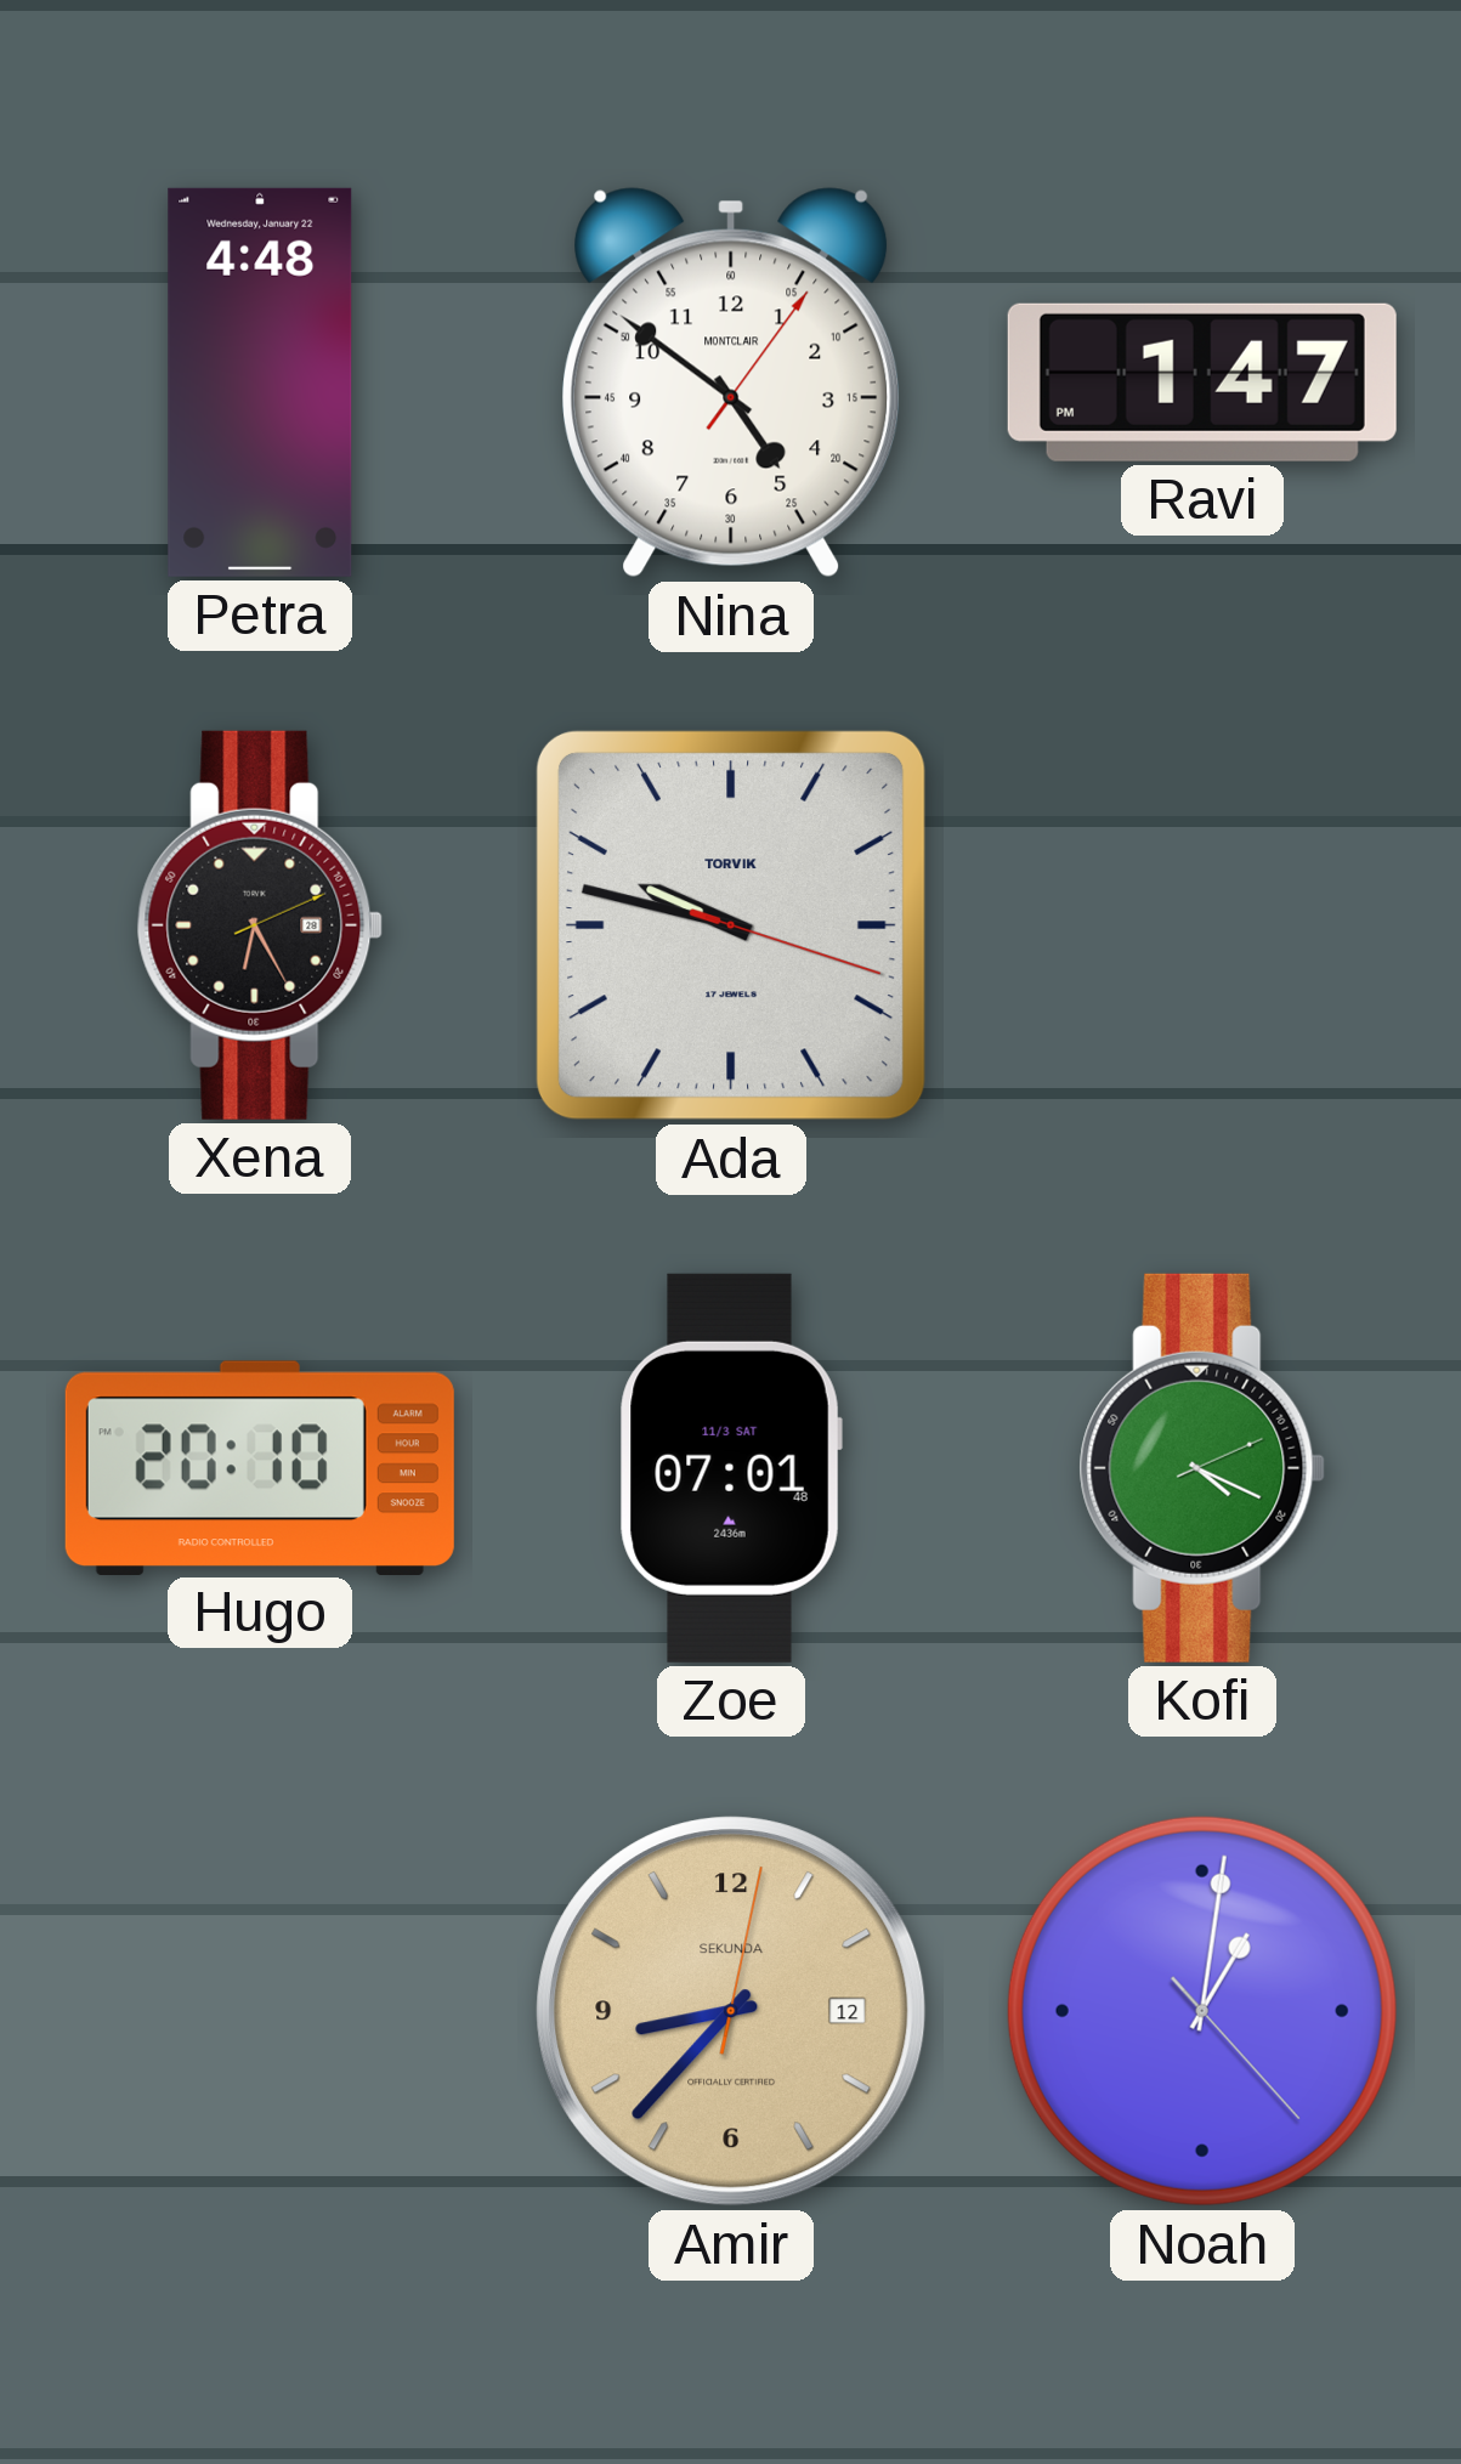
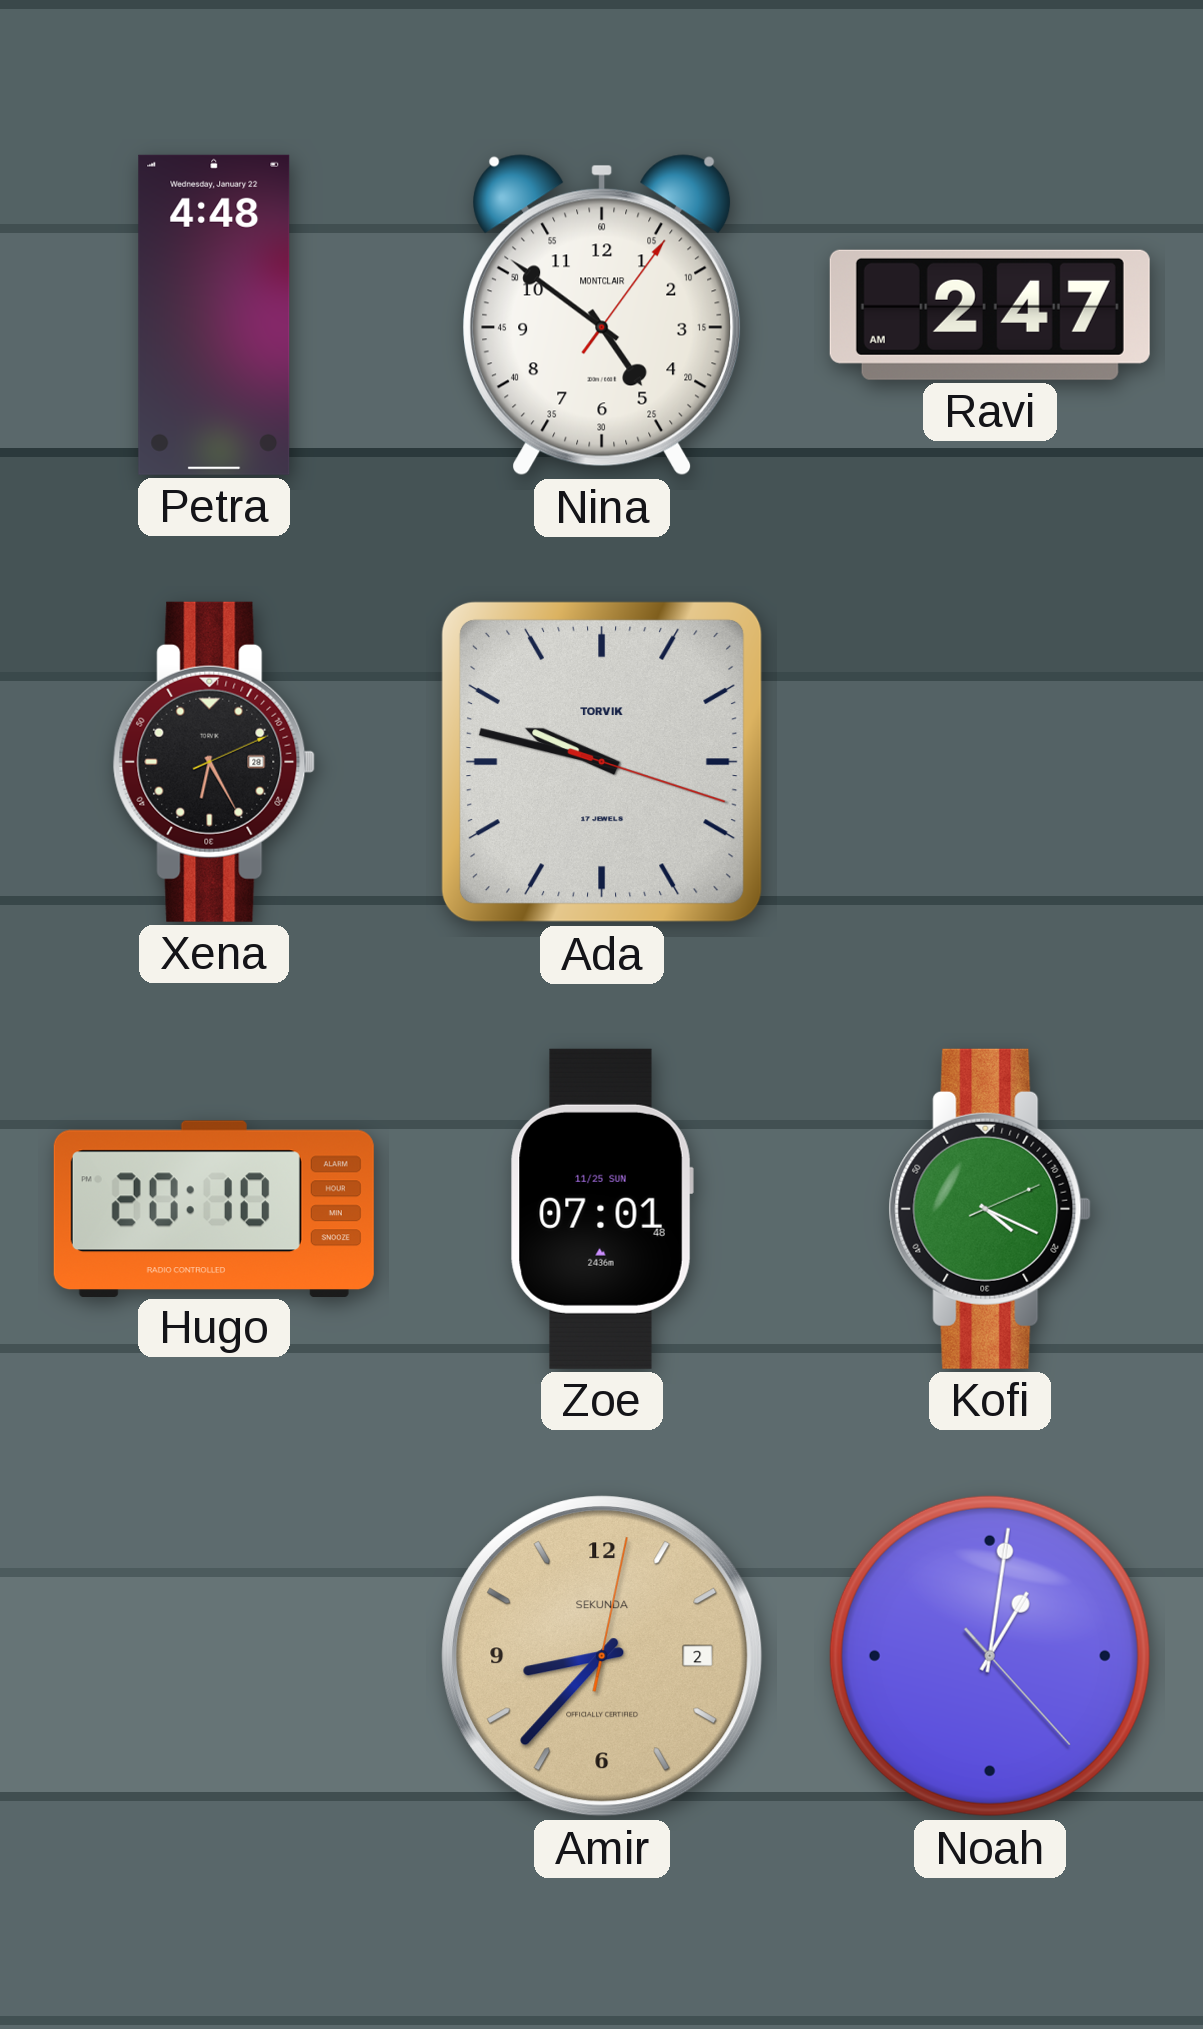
Ravi: 1:47 -> 2:47 (990, 315)
Zoe date: 11/3 SAT -> 11/25 SUN (602, 1209)
Amir date: 12 -> 2 (602, 1656)
